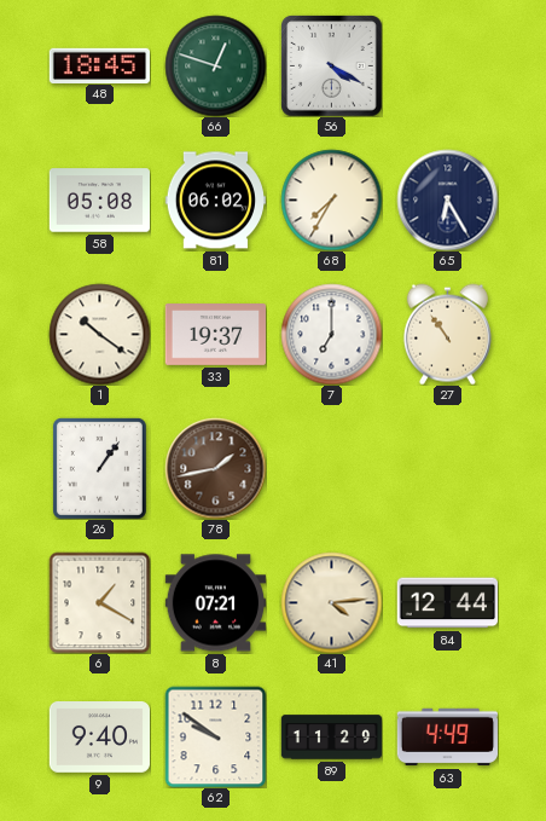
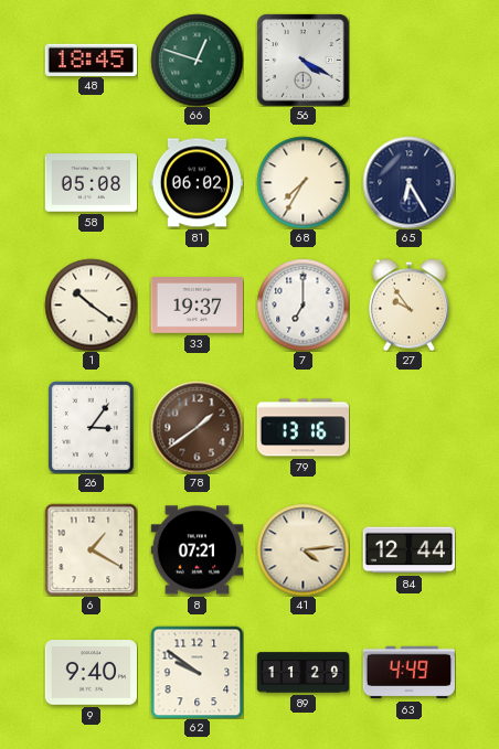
27: 10:54 -> 9:54 (408, 304)
26: 1:06 -> 3:06 (91, 427)
78: 1:43 -> 1:39 (197, 427)
79: none -> 13:16 (302, 428)
